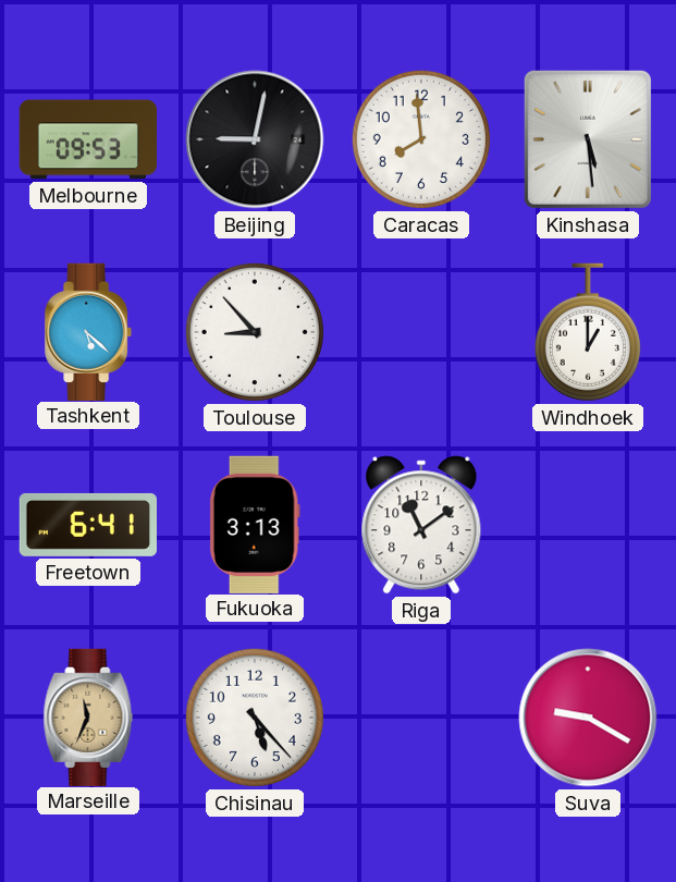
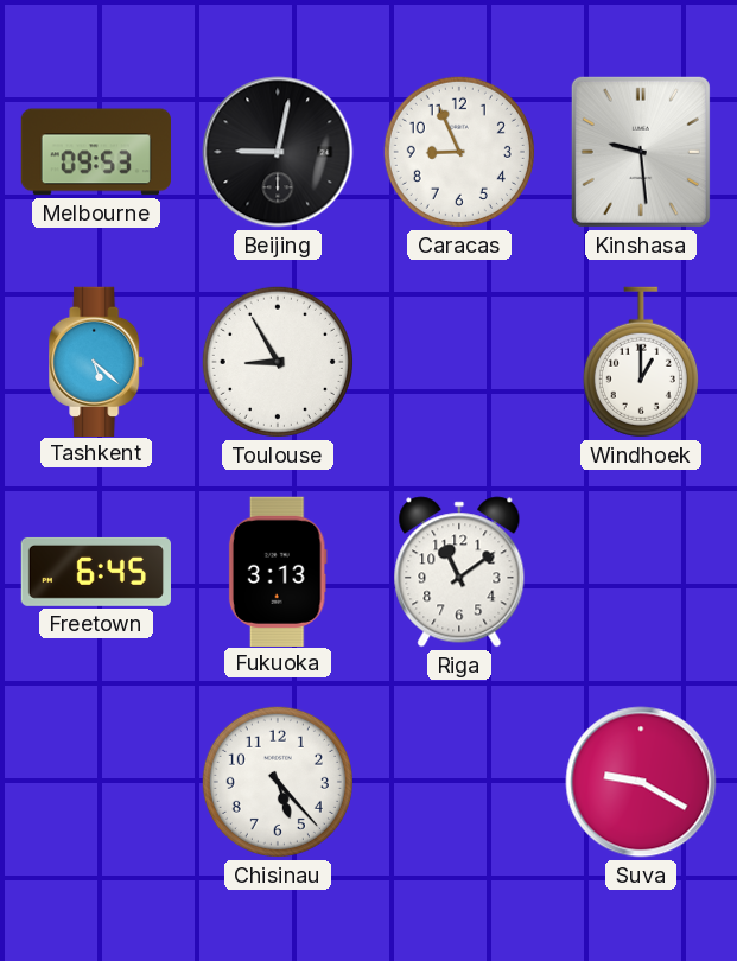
Caracas: 7:59 -> 8:56 (459, 152)
Kinshasa: 5:29 -> 9:29 (641, 152)
Toulouse: 8:53 -> 8:55 (278, 362)
Freetown: 6:41 -> 6:45 (95, 572)
Marseille: 11:34 -> none (88, 716)
